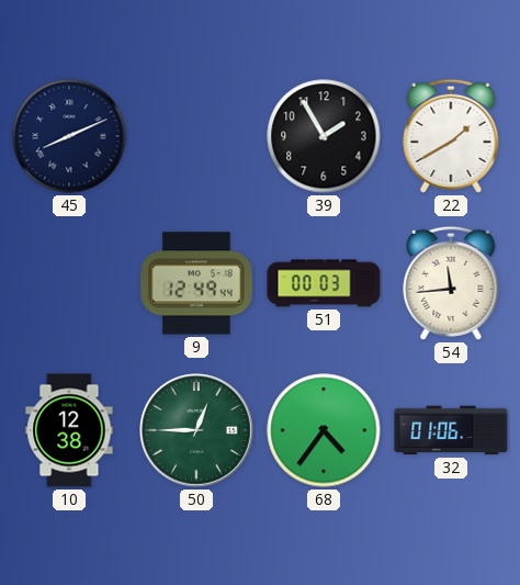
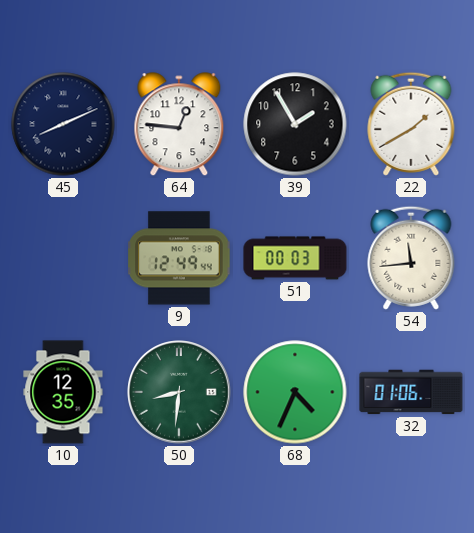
64: none -> 12:46 (179, 125)
10: 12:38 -> 12:35 (63, 392)
50: 12:45 -> 8:31 (179, 392)
68: 4:36 -> 4:34 (295, 392)
